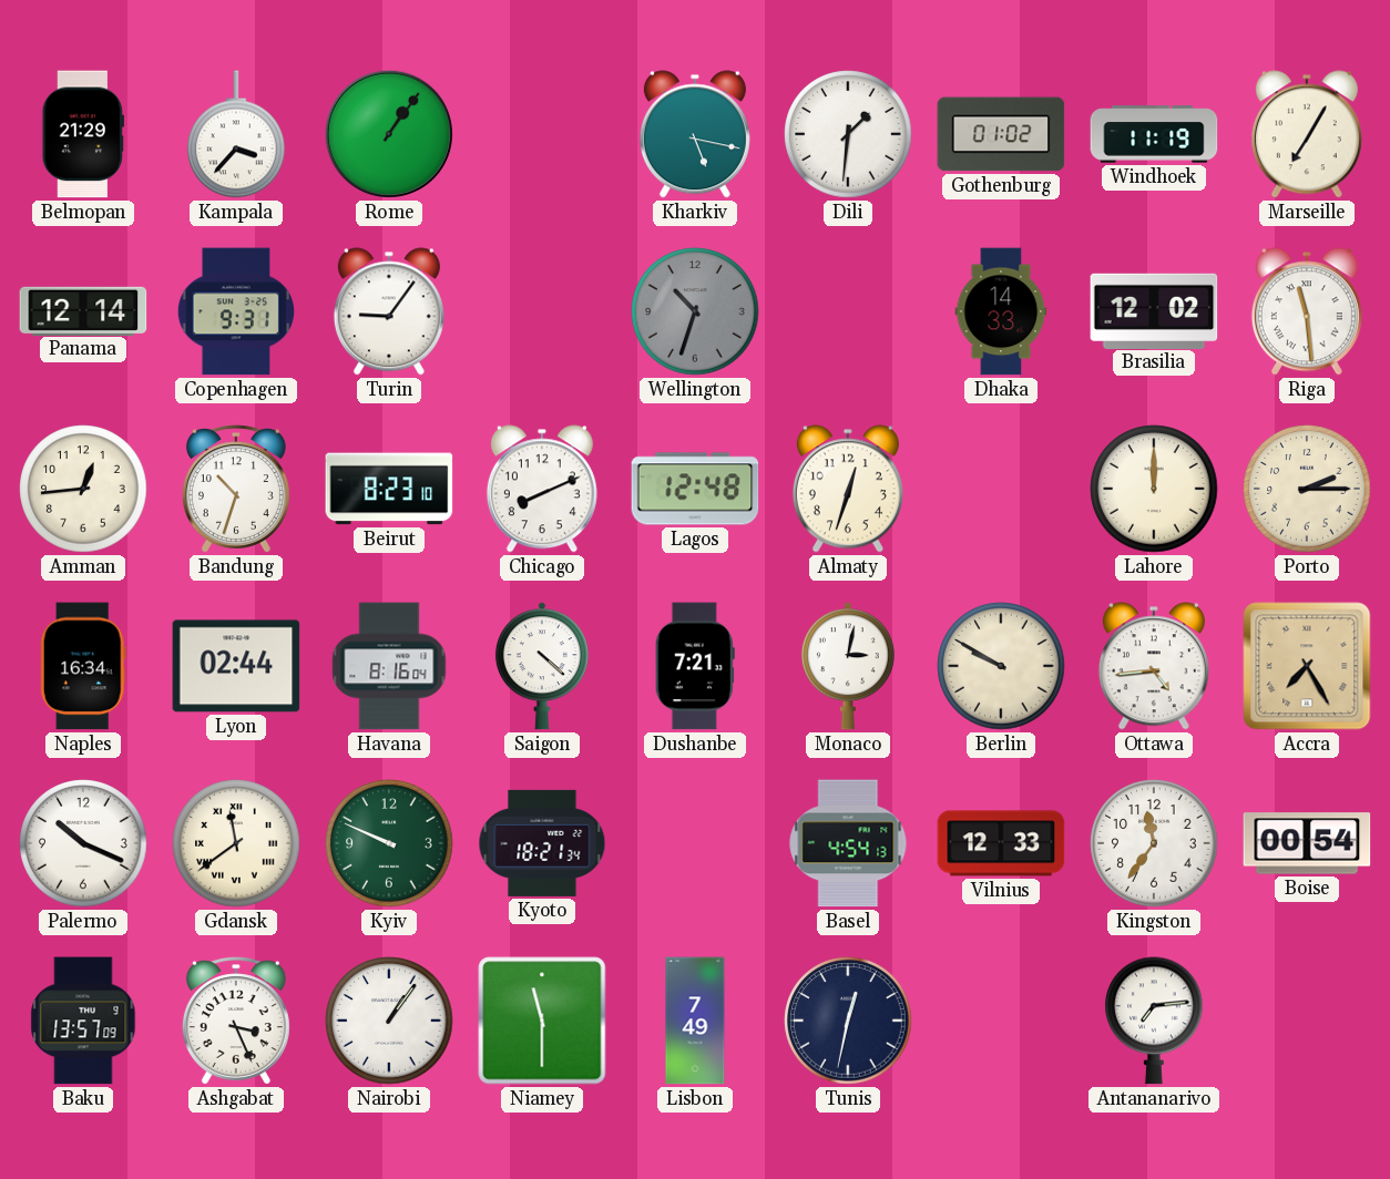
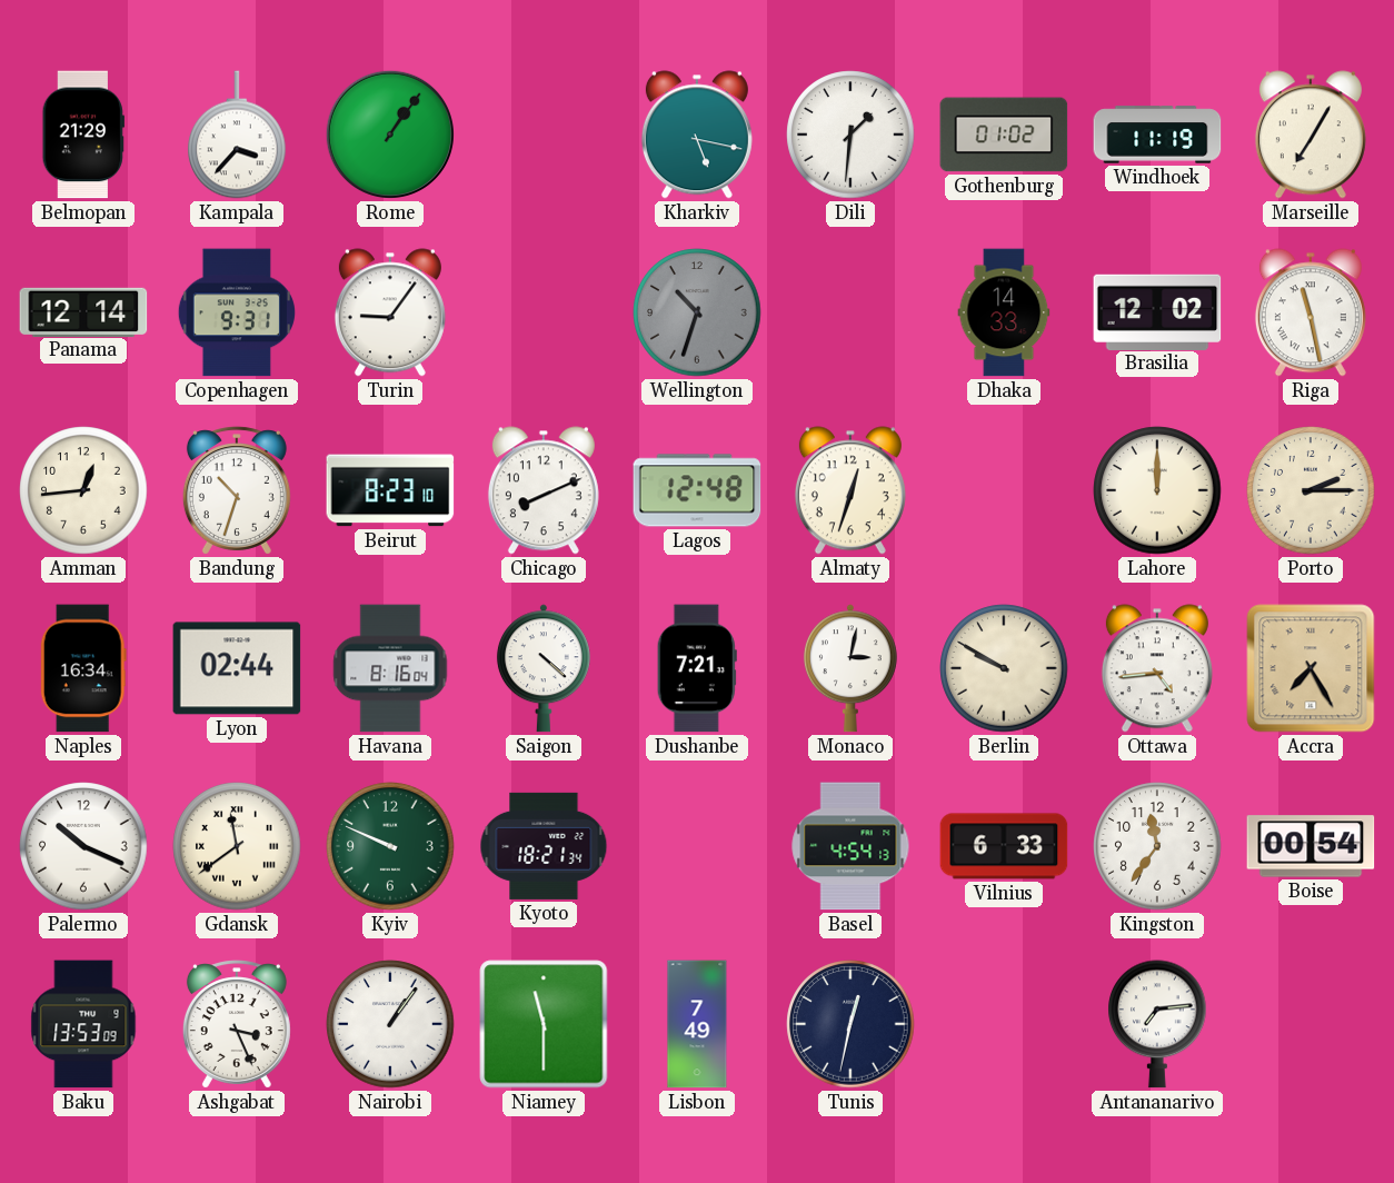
Riga: 11:29 -> 11:28 (1311, 312)
Vilnius: 12:33 -> 6:33 (1004, 846)
Baku: 13:57 -> 13:53 (83, 1024)
